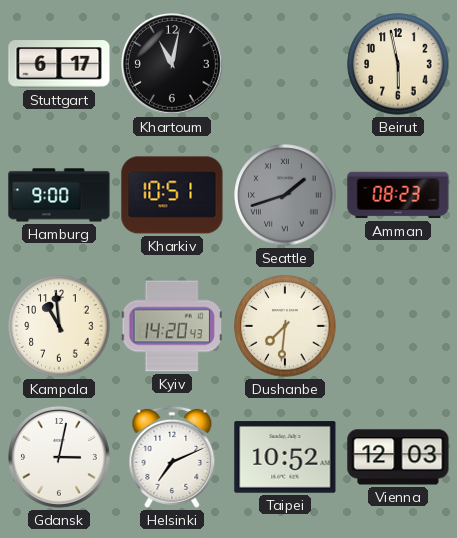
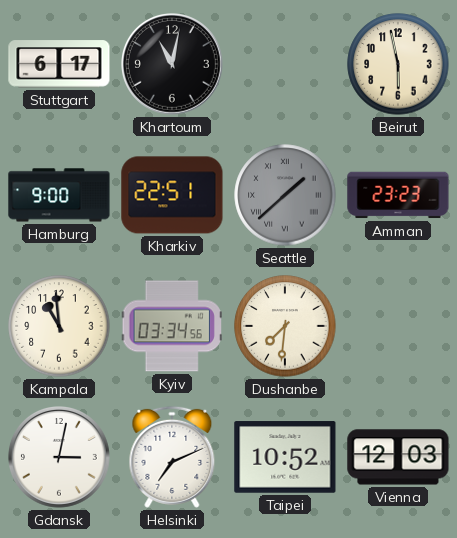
Kharkiv: 10:51 -> 22:51 (172, 195)
Seattle: 1:42 -> 1:38 (285, 195)
Amman: 08:23 -> 23:23 (398, 195)
Kyiv: 14:20 -> 03:34 (172, 326)
